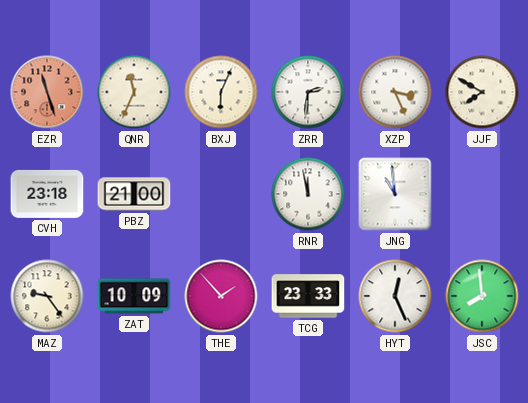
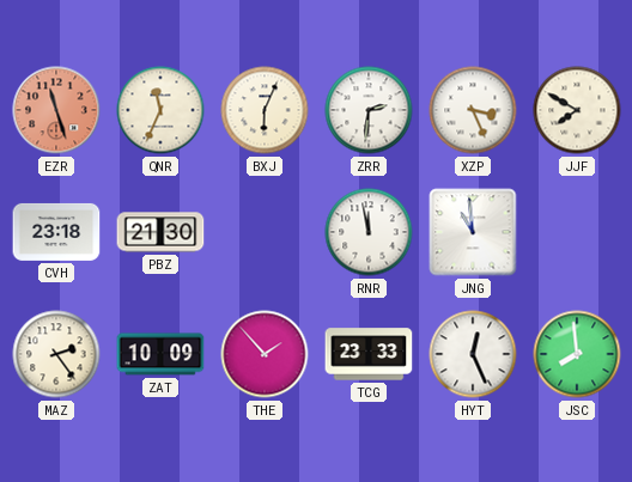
PBZ: 21:00 -> 21:30 (160, 232)
MAZ: 9:24 -> 2:24 (56, 354)
